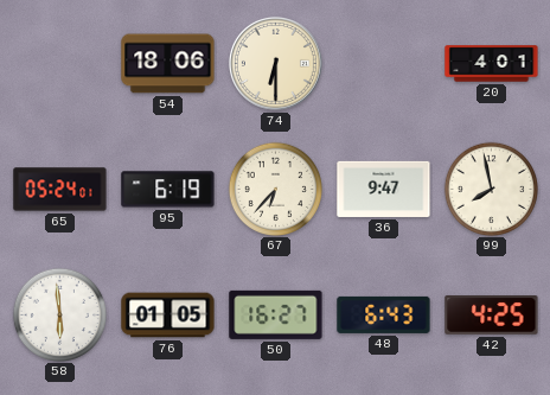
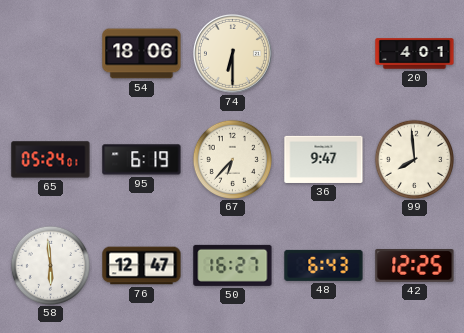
99: 7:58 -> 7:59 (414, 159)
76: 01:05 -> 12:47 (142, 266)
42: 4:25 -> 12:25 (415, 266)
